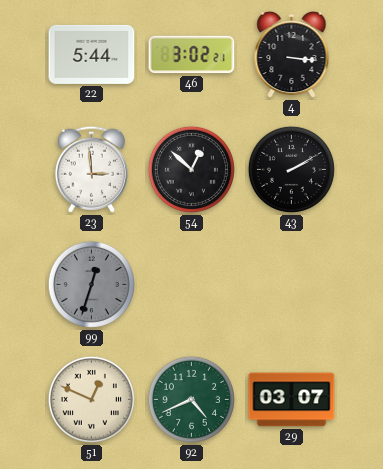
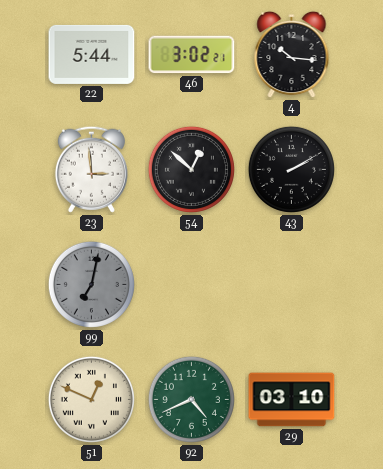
4: 3:16 -> 10:16 (292, 55)
99: 12:33 -> 7:02 (91, 284)
29: 03:07 -> 03:10 (292, 400)
